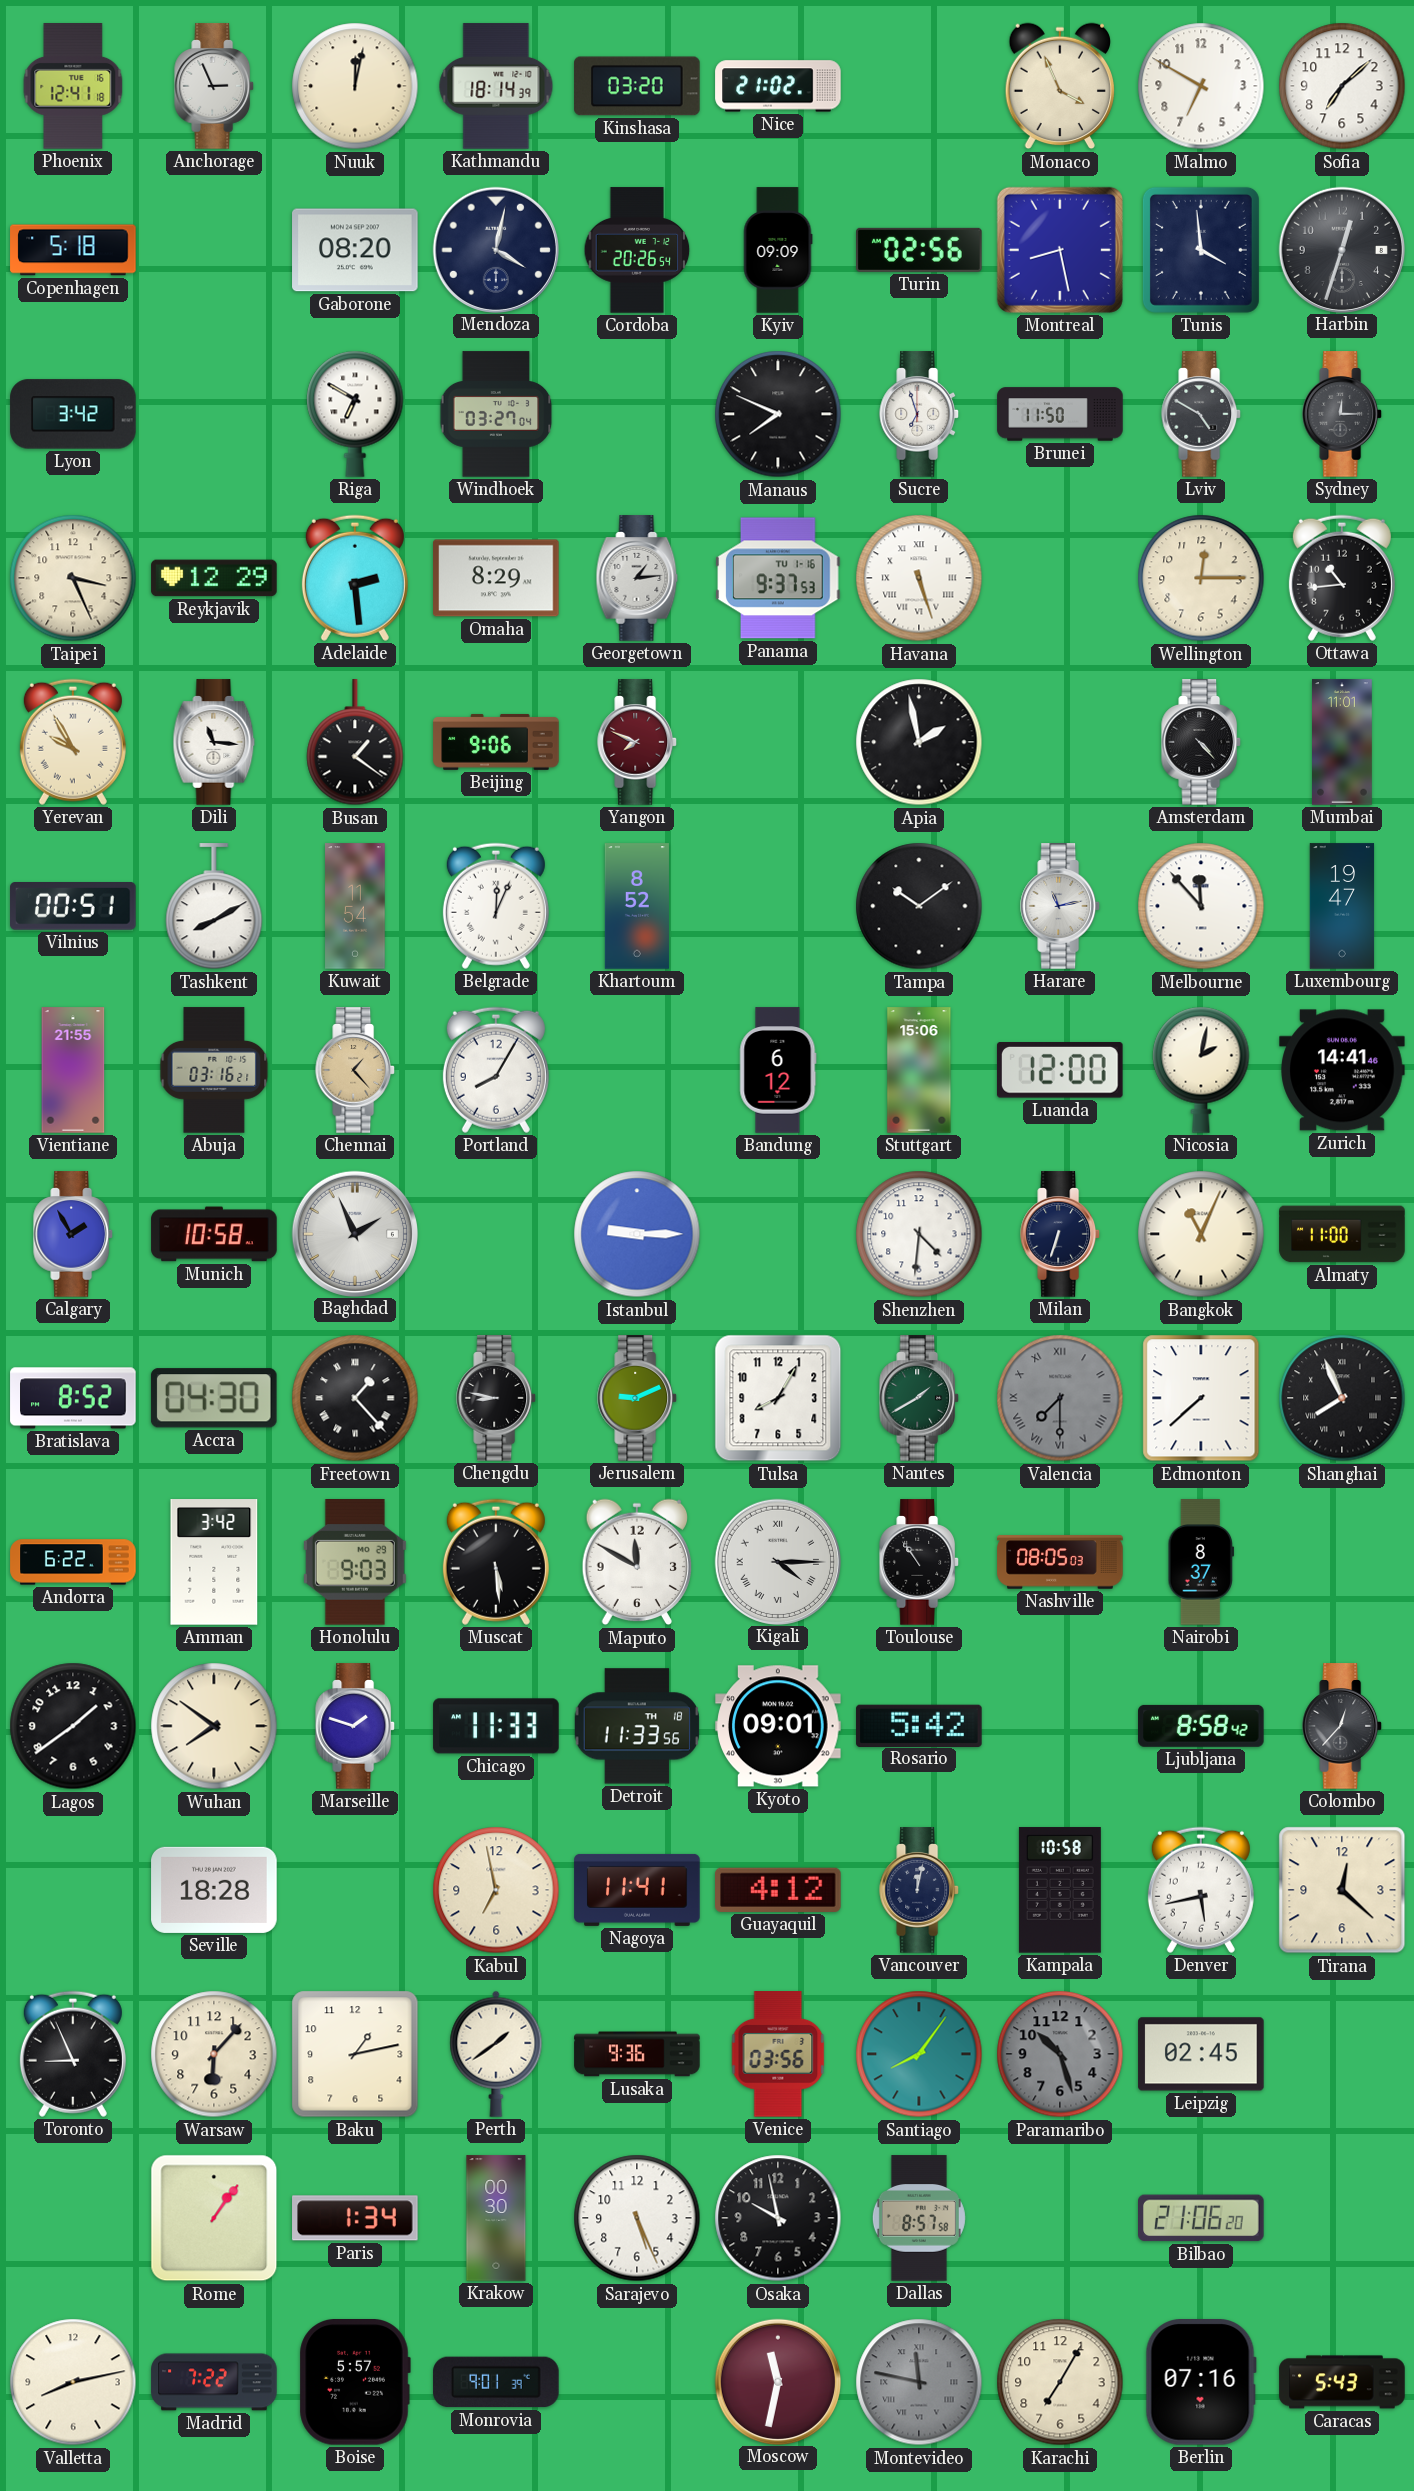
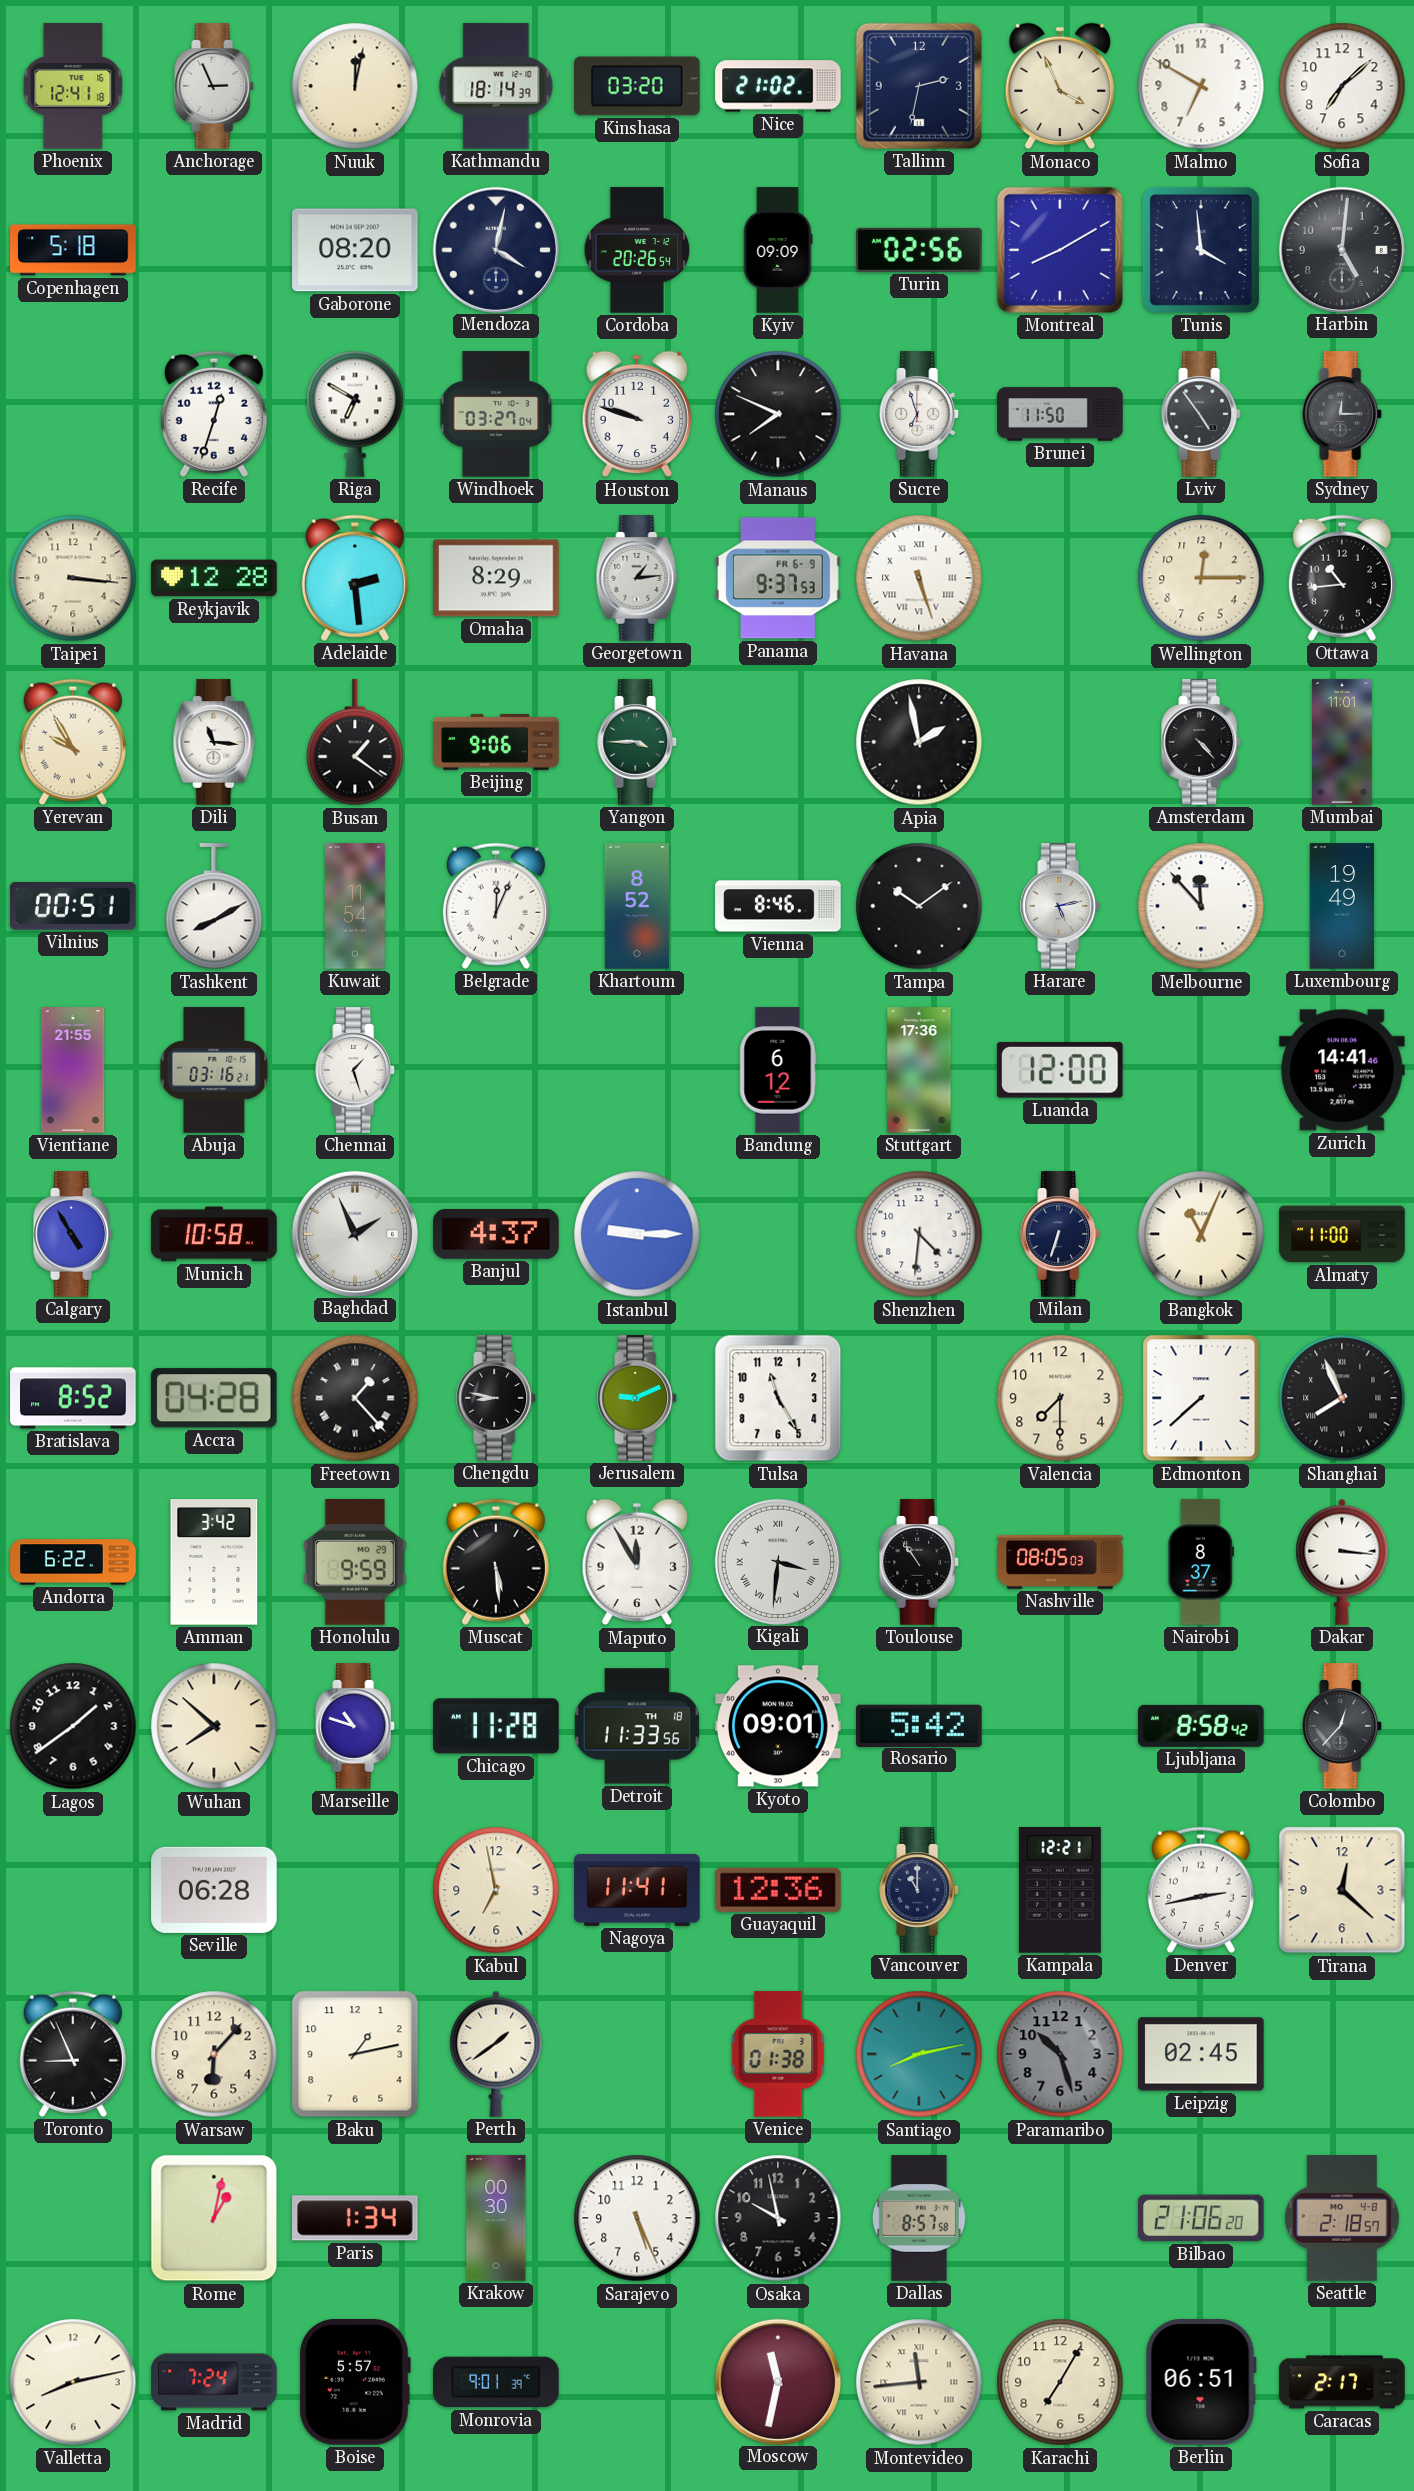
Tallinn: none -> 2:32 (919, 86)
Montreal: 8:28 -> 8:10 (1060, 250)
Harbin: 12:33 -> 5:01 (1341, 249)
Lyon: 3:42 -> none (73, 414)
Recife: none -> 12:33 (214, 414)
Houston: none -> 9:48 (636, 414)
Lviv: 4:50 -> 4:54 (1202, 414)
Taipei: 3:26 -> 3:16 (73, 578)
Reykjavik: 12:29 -> 12:28 (214, 578)
Panama date: TU 1-16 -> FR 6-9 (778, 578)
Yangon: 7:49 -> 3:45 (638, 742)
Yangon dial: burgundy -> green (638, 742)
Vienna: none -> 8:46 (778, 906)
Harare: 11:13 -> 5:13 (1061, 906)
Luxembourg: 19:47 -> 19:49 (1342, 906)
Chennai: 1:23 -> 1:27 (356, 1070)
Chennai dial: champagne -> white (356, 1070)
Portland: 8:05 -> none (496, 1070)
Stuttgart: 15:06 -> 17:36 (919, 1070)
Nicosia: 2:02 -> none (1201, 1070)
Calgary: 1:55 -> 4:55 (74, 1234)
Banjul: none -> 4:37 (496, 1235)
Accra: 04:30 -> 04:28 (214, 1398)
Tulsa: 8:05 -> 11:25 (778, 1398)
Nantes: 1:40 -> none (920, 1398)
Valencia dial: grey -> cream (1060, 1398)
Valencia numerals: Roman -> Arabic (1060, 1398)
Honolulu: 9:03 -> 9:59 (355, 1563)
Maputo: 11:50 -> 11:55 (636, 1562)
Kigali: 4:15 -> 3:31 (777, 1561)
Dakar: none -> 3:16 (1342, 1562)
Wuhan: 7:51 -> 7:52 (214, 1726)
Marseille: 1:48 -> 10:48 (356, 1726)
Chicago: 11:33 -> 11:28 (496, 1726)
Seville: 18:28 -> 06:28 (214, 1890)
Guayaquil: 4:12 -> 12:36 (778, 1890)
Vancouver: 12:02 -> 11:00 (920, 1890)
Kampala: 10:58 -> 12:21 (1060, 1890)
Denver: 5:43 -> 2:43 (1201, 1890)
Lusaka: 9:36 -> none (637, 2054)
Venice: 03:56 -> 01:38 (778, 2054)
Santiago: 8:06 -> 8:13 (919, 2054)
Rome: 1:06 -> 1:02 (214, 2218)
Seattle: none -> 2:18 (1342, 2218)
Madrid: 7:22 -> 7:24 (214, 2382)
Montevideo: 11:47 -> 11:44 (919, 2382)
Montevideo dial: grey -> cream (919, 2382)
Berlin: 07:16 -> 06:51 (1201, 2382)
Caracas: 5:43 -> 2:17 (1342, 2382)
